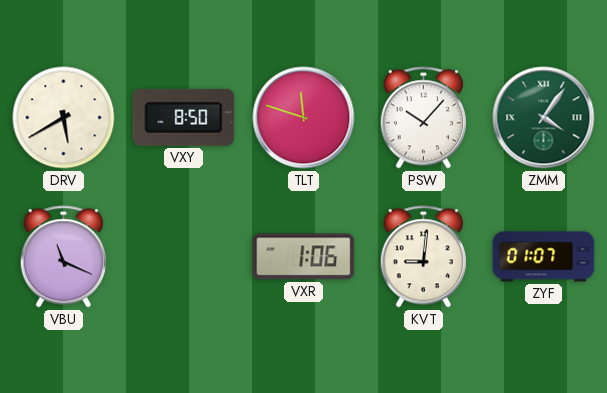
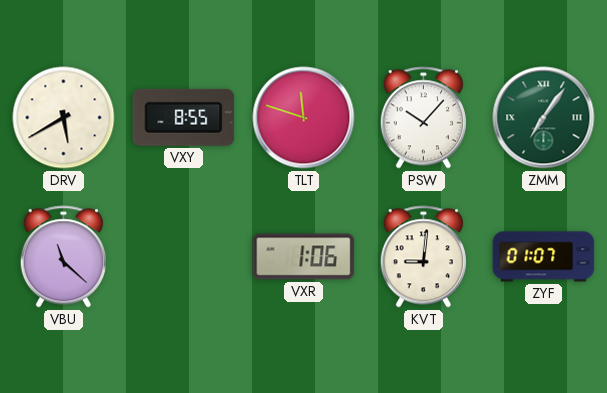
VXY: 8:50 -> 8:55 (184, 117)
ZMM: 4:06 -> 7:06 (544, 118)
VBU: 11:19 -> 11:22 (63, 257)
